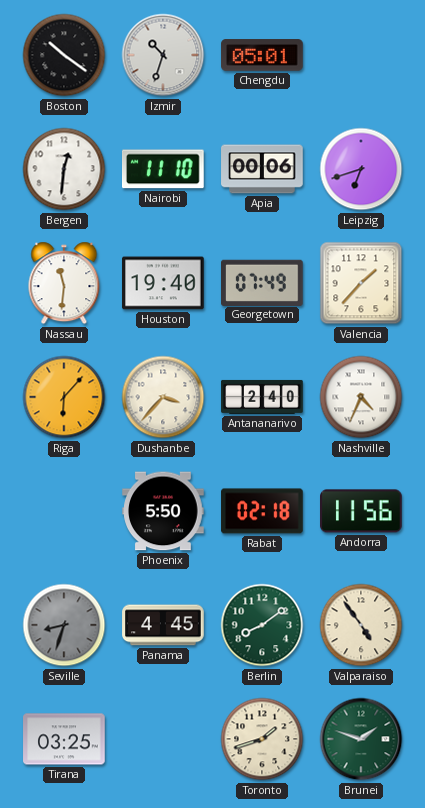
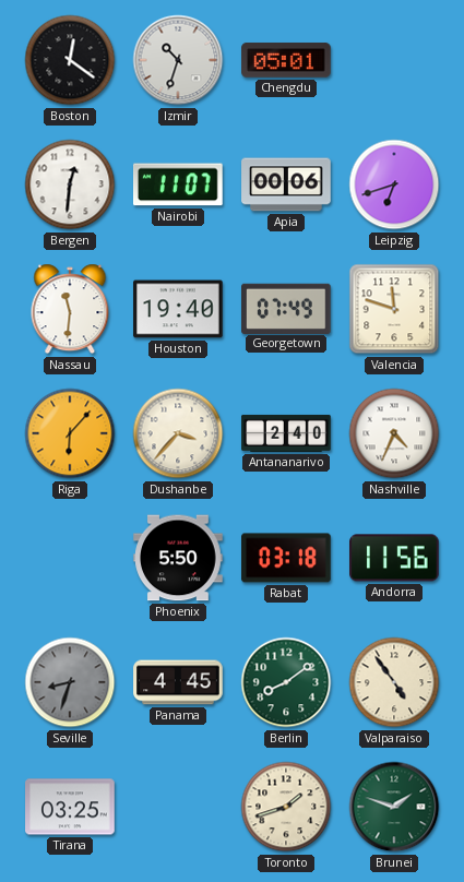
Boston: 10:21 -> 12:21 (70, 60)
Nairobi: 11:10 -> 11:07 (179, 184)
Valencia: 1:37 -> 11:48 (394, 309)
Rabat: 02:18 -> 03:18 (286, 558)
